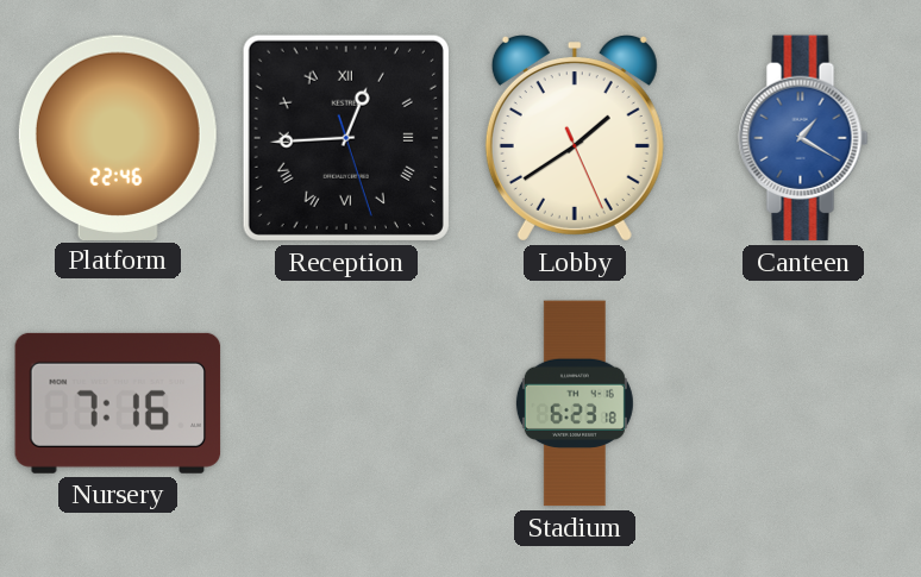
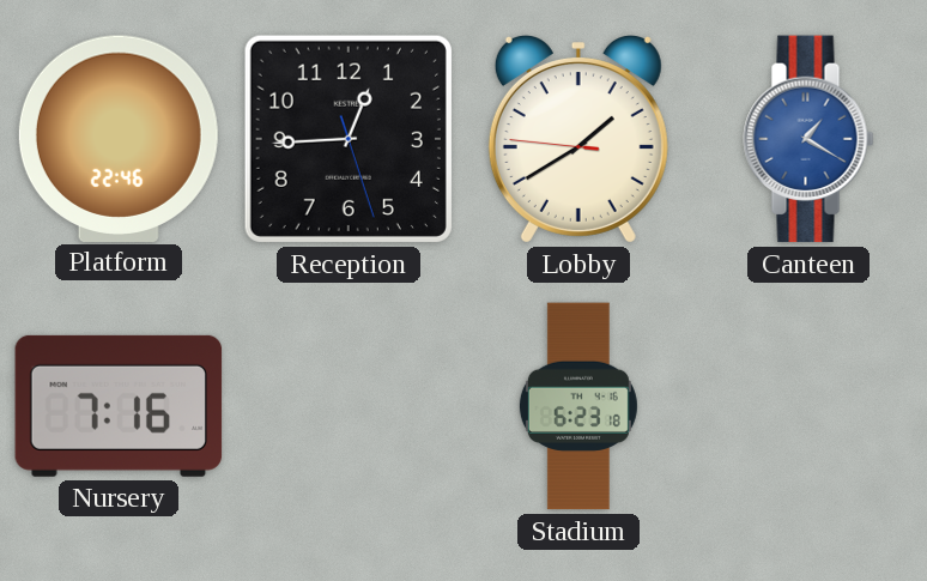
Reception numerals: Roman -> Arabic (349, 139)
Lobby: 1:39:26 -> 1:39:46 (578, 140)
